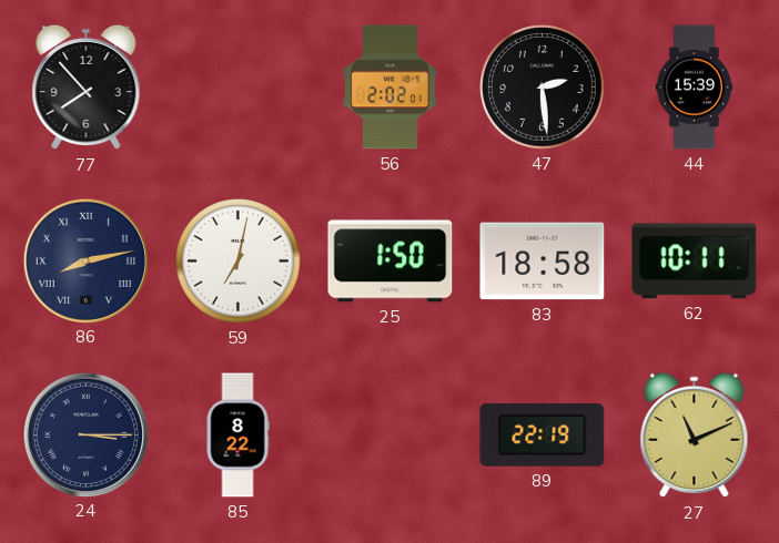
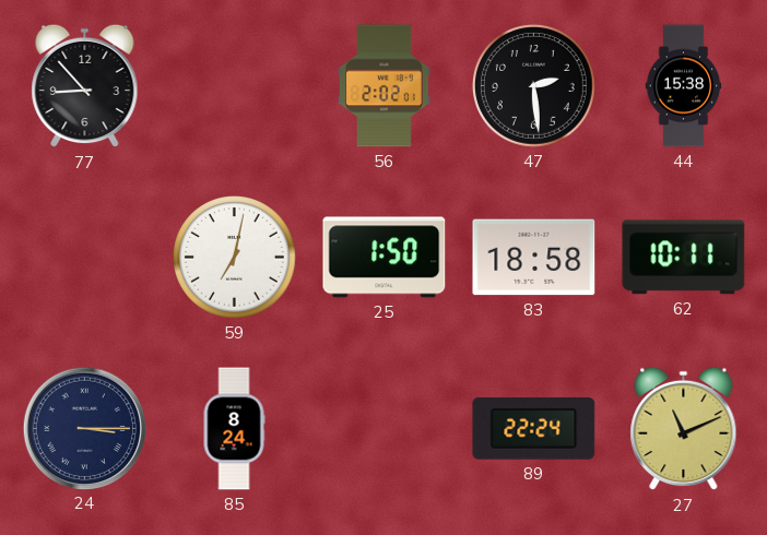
77: 7:53 -> 8:53 (85, 86)
44: 15:39 -> 15:38 (684, 86)
86: 8:13 -> none (85, 260)
85: 8:22 -> 8:24 (234, 429)
89: 22:19 -> 22:24 (534, 428)
